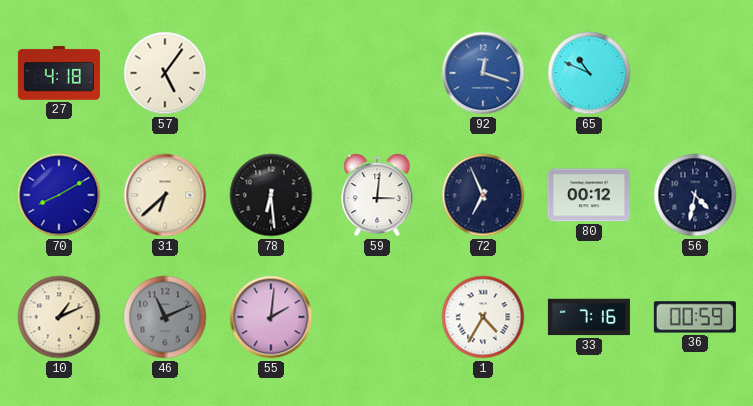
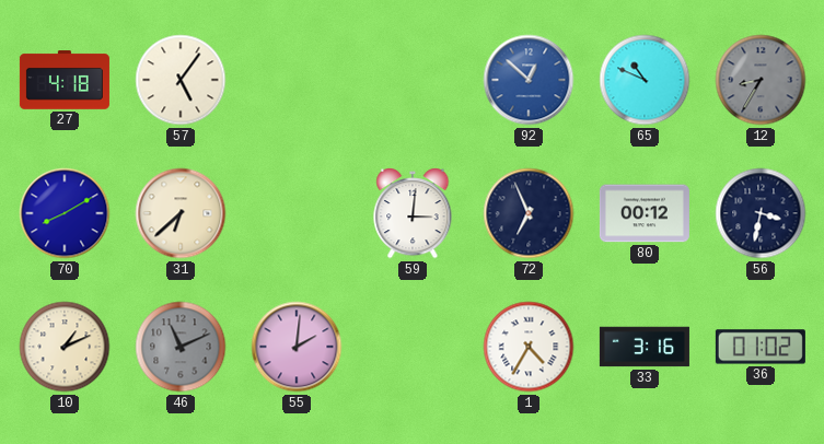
92: 12:18 -> 12:52 (529, 80)
12: none -> 8:35 (761, 80)
78: 6:29 -> none (271, 195)
56: 4:32 -> 3:32 (761, 213)
33: 7:16 -> 3:16 (645, 347)
36: 00:59 -> 01:02 (761, 347)
